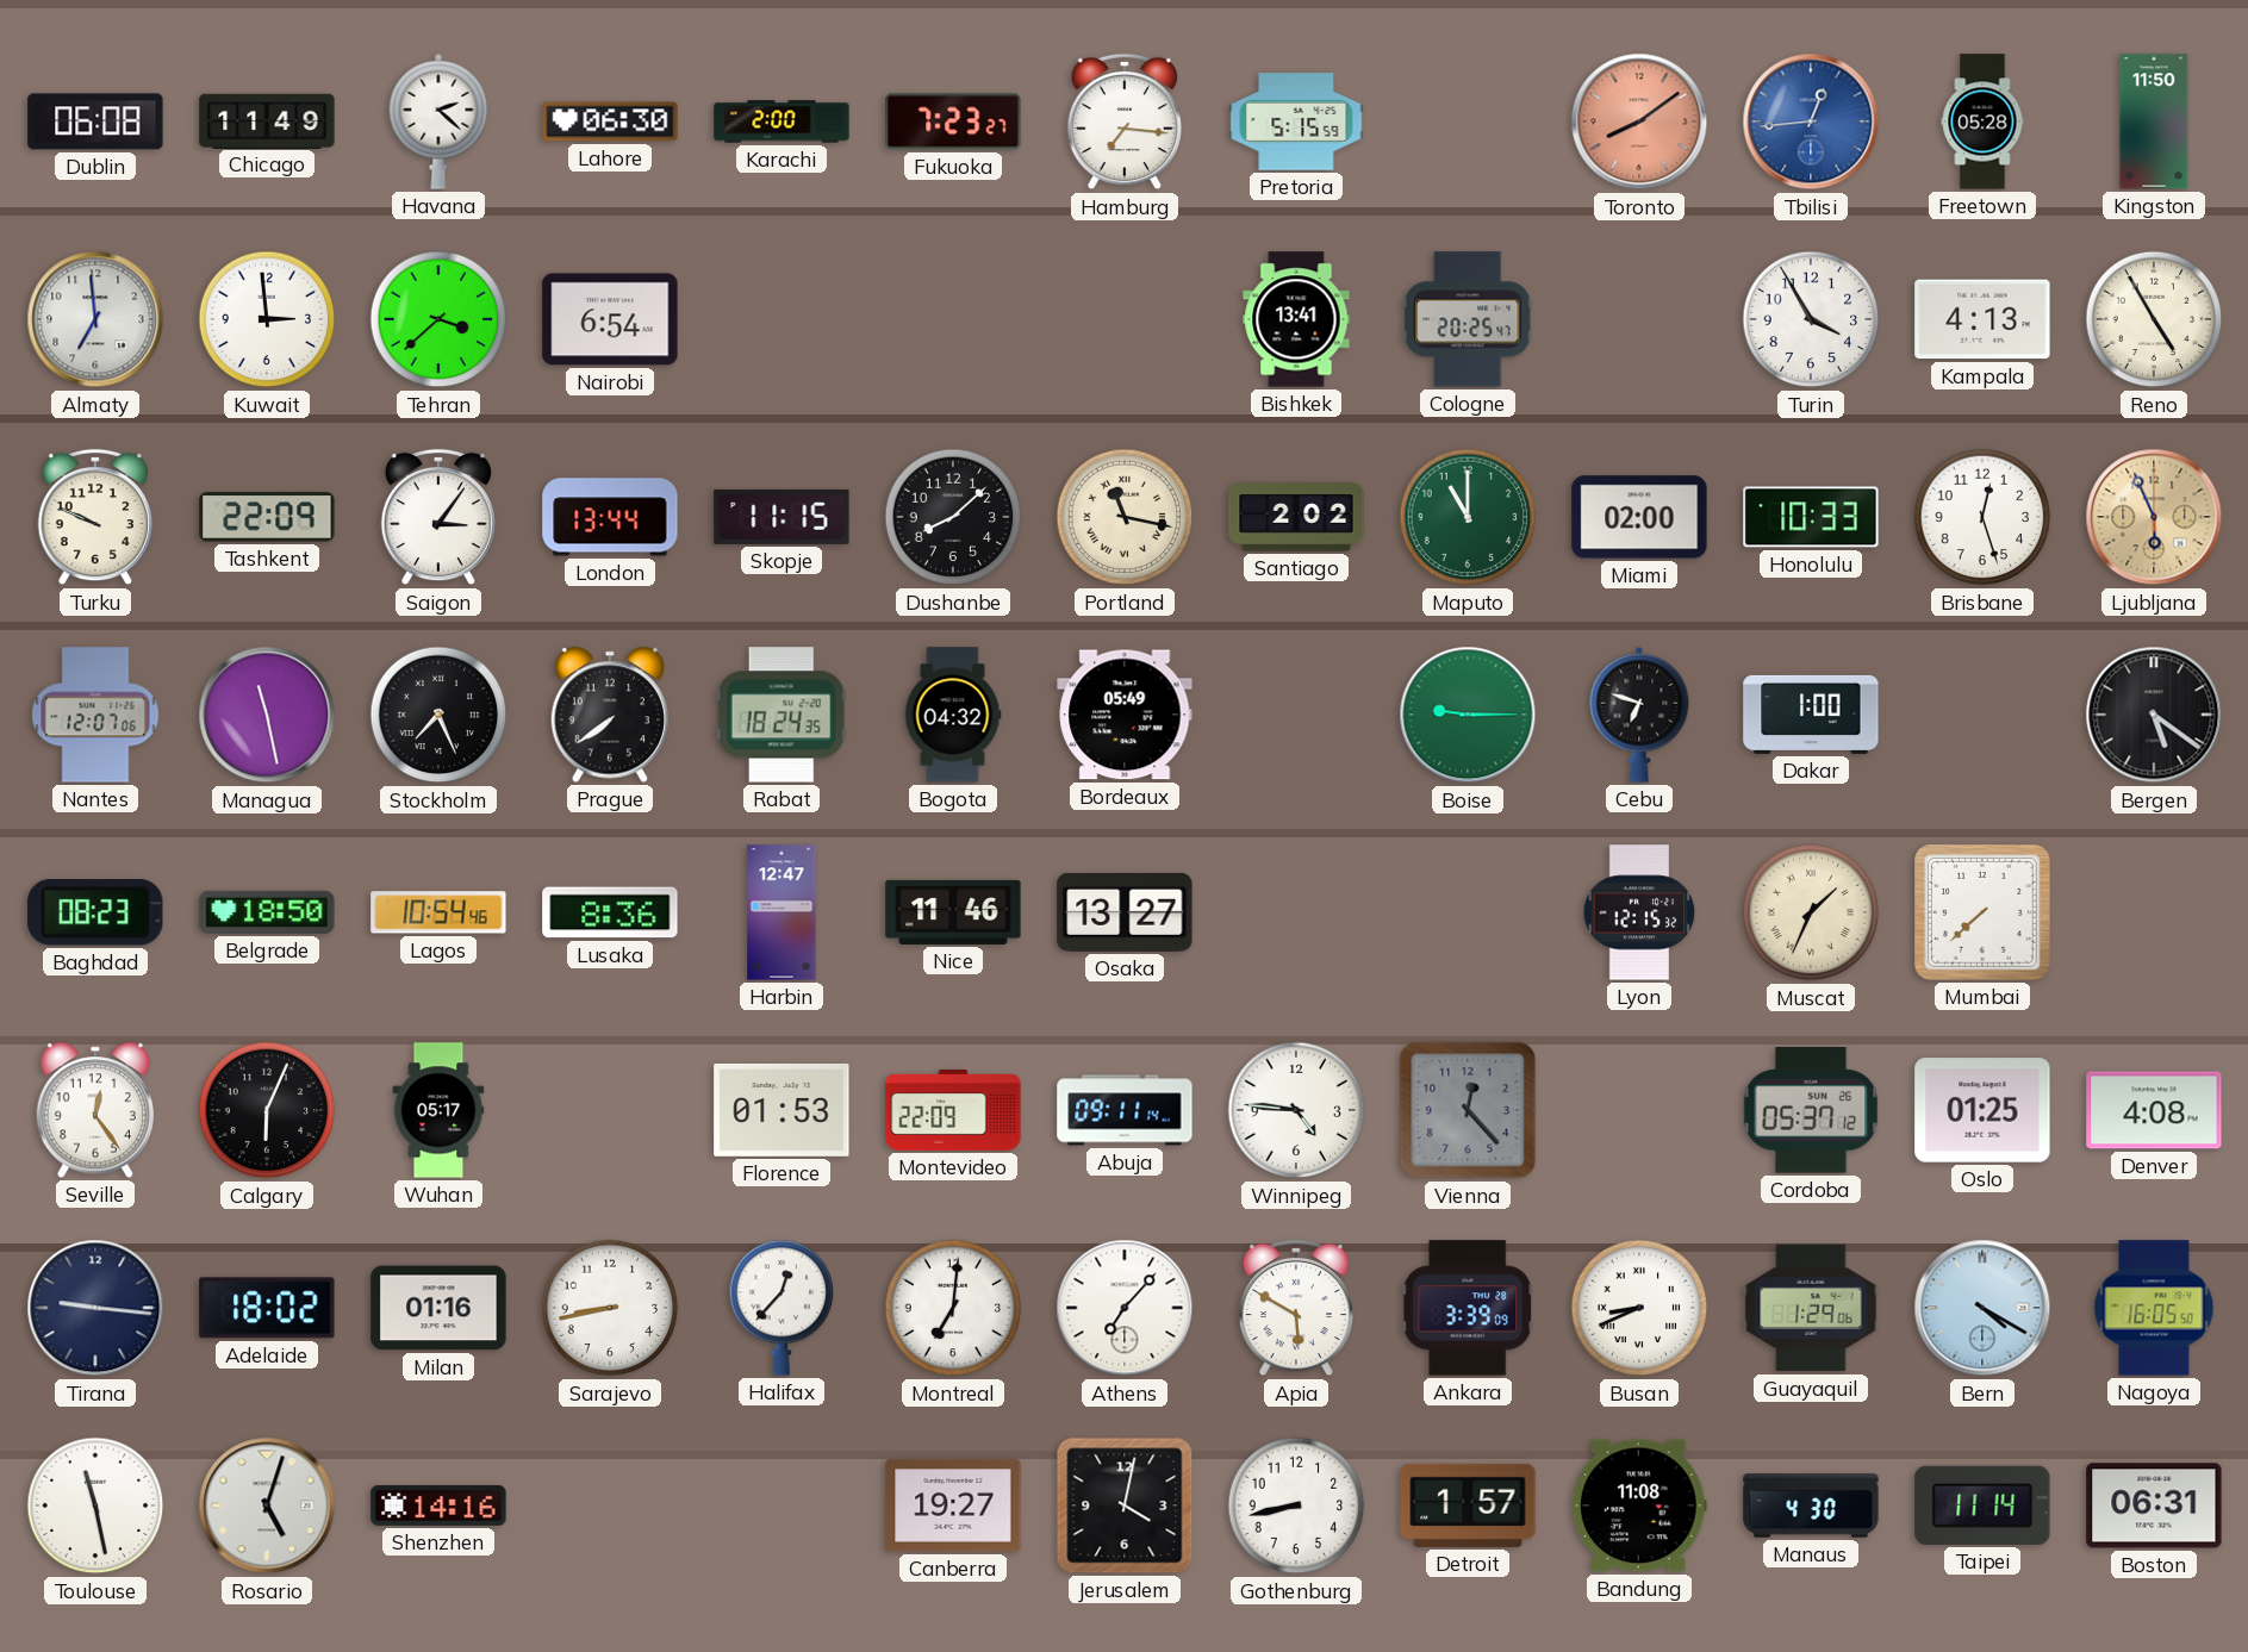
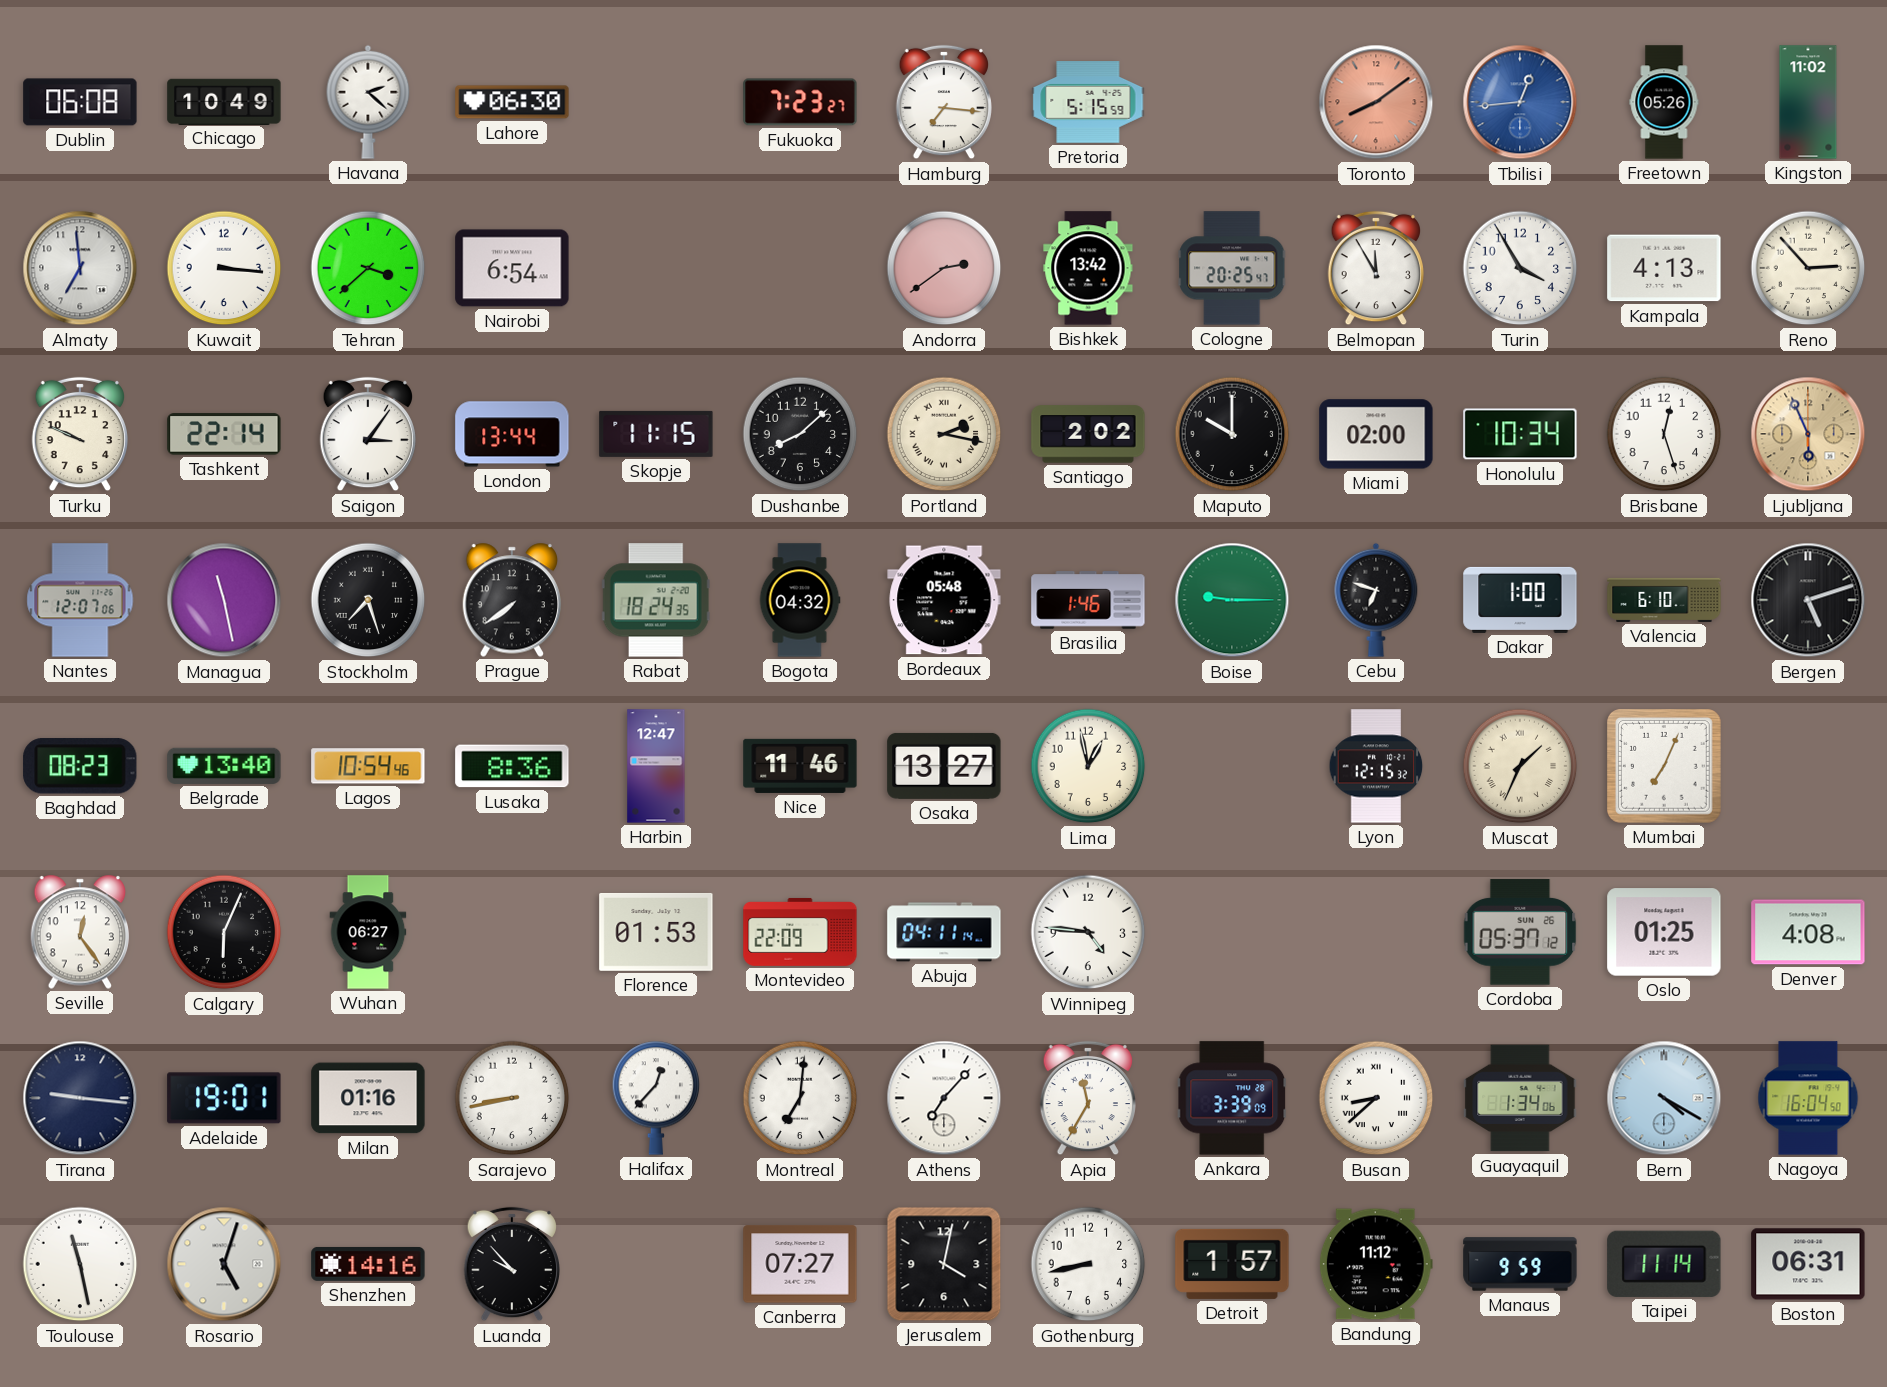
Chicago: 11:49 -> 10:49 (224, 101)
Karachi: 2:00 -> none (781, 121)
Freetown: 05:28 -> 05:26 (1664, 102)
Kingston: 11:50 -> 11:02 (1808, 102)
Kuwait: 2:59 -> 3:16 (224, 268)
Andorra: none -> 2:39 (944, 268)
Bishkek: 13:41 -> 13:42 (1088, 268)
Belmopan: none -> 11:55 (1375, 268)
Reno: 4:55 -> 2:53 (1808, 268)
Tashkent: 22:09 -> 22:14 (224, 434)
Portland: 11:17 -> 2:17 (944, 434)
Maputo: 11:00 -> 10:00 (1232, 434)
Maputo dial: green -> black (1232, 434)
Honolulu: 10:33 -> 10:34 (1520, 434)
Stockholm: 7:26 -> 7:27 (368, 600)
Bordeaux: 05:49 -> 05:48 (944, 600)
Brasilia: none -> 1:46 (1088, 600)
Valencia: none -> 6:10 (1664, 600)
Bergen: 5:21 -> 5:12 (1808, 600)
Belgrade: 18:50 -> 13:40 (224, 766)
Lima: none -> 12:58 (1088, 766)
Mumbai: 7:38 -> 7:04 (1665, 767)
Wuhan: 05:17 -> 06:27 (368, 932)
Abuja: 09:11 -> 04:11 (944, 932)
Vienna: 12:23 -> none (1468, 1110)
Adelaide: 18:02 -> 19:01 (224, 1098)
Apia: 5:50 -> 11:35 (1087, 1098)
Busan: 8:41 -> 8:38 (1376, 1098)
Guayaquil: 1:29 -> 1:34 (1520, 1098)
Nagoya: 16:05 -> 16:04 (1808, 1098)
Luanda: none -> 9:53 (511, 1264)
Canberra: 19:27 -> 07:27 (800, 1264)
Bandung: 11:08 -> 11:12 (1376, 1264)
Manaus: 4:30 -> 9:59 (1520, 1264)
